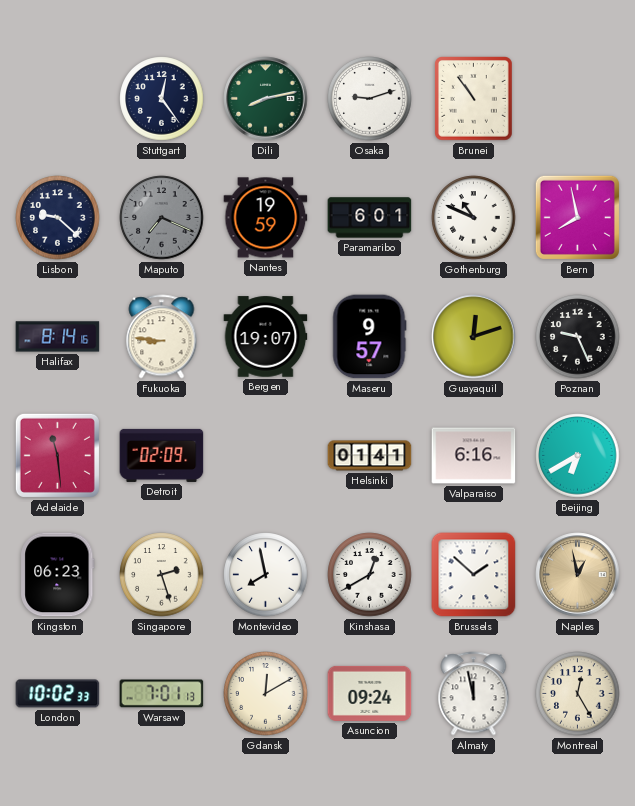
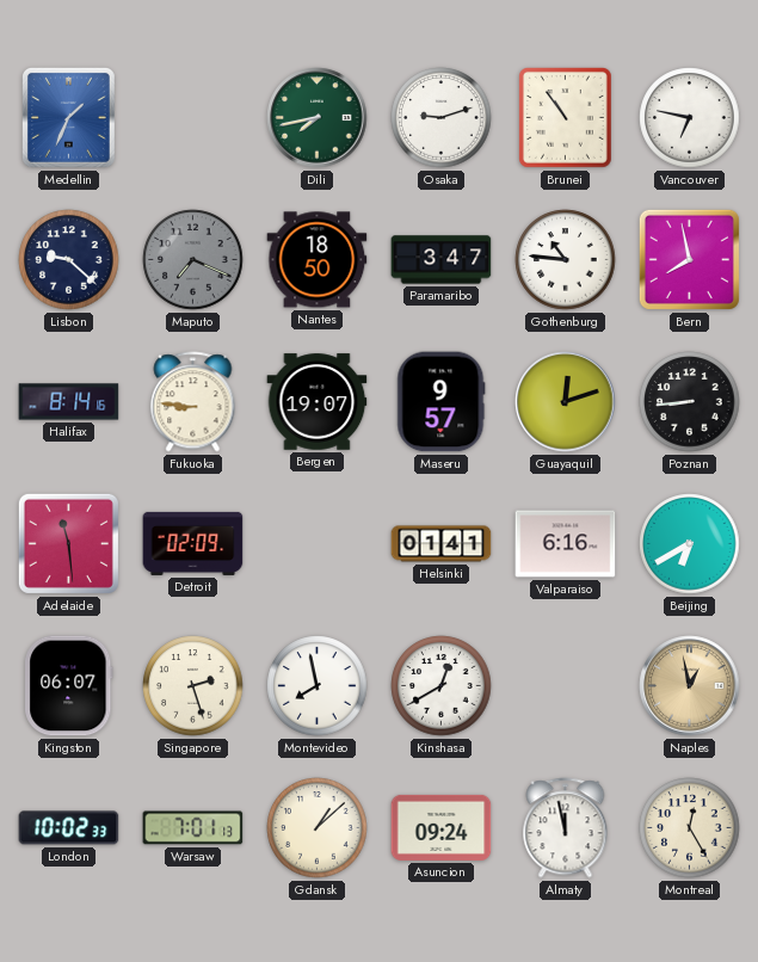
Medellin: none -> 1:34 (68, 118)
Stuttgart: 12:24 -> none (162, 99)
Dili: 8:13 -> 7:43 (318, 118)
Vancouver: none -> 6:47 (690, 118)
Nantes: 19:59 -> 18:50 (318, 260)
Paramaribo: 6:01 -> 3:47 (442, 260)
Gothenburg: 10:49 -> 10:46 (566, 260)
Poznan: 9:26 -> 8:44 (690, 402)
Kingston: 06:23 -> 06:07 (69, 686)
Brussels: 1:52 -> none (474, 575)
Gdansk: 12:10 -> 1:08 (318, 828)
